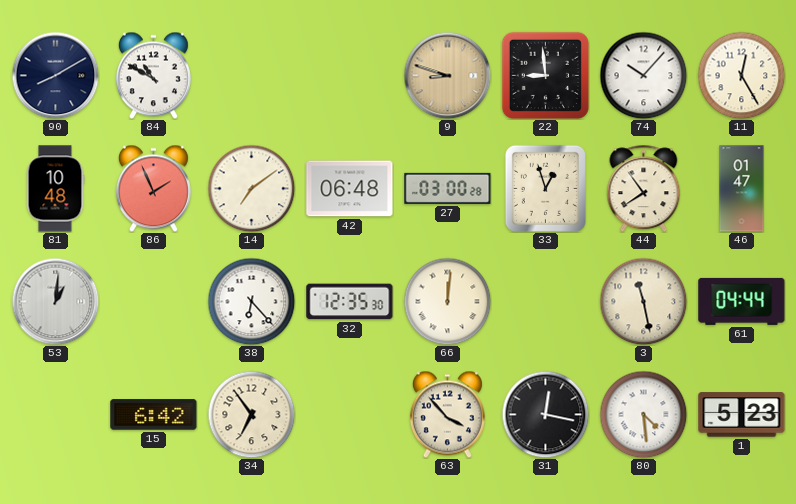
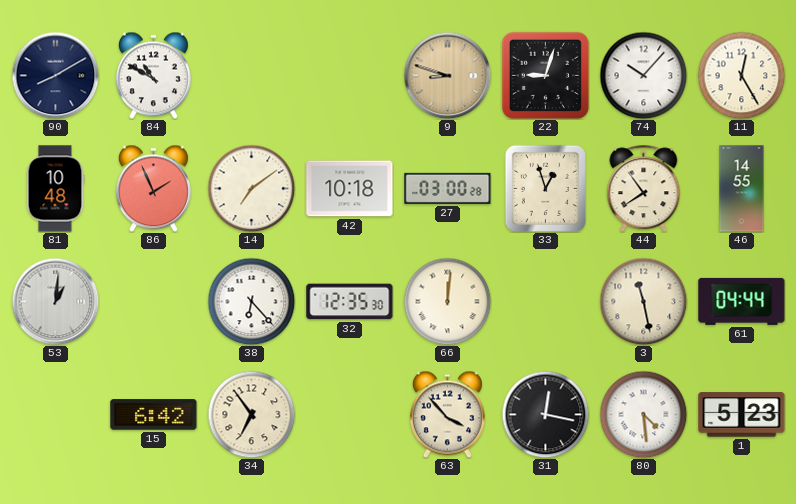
22: 8:59 -> 9:03 (545, 75)
42: 06:48 -> 10:18 (350, 189)
46: 01:47 -> 14:55 (742, 189)
